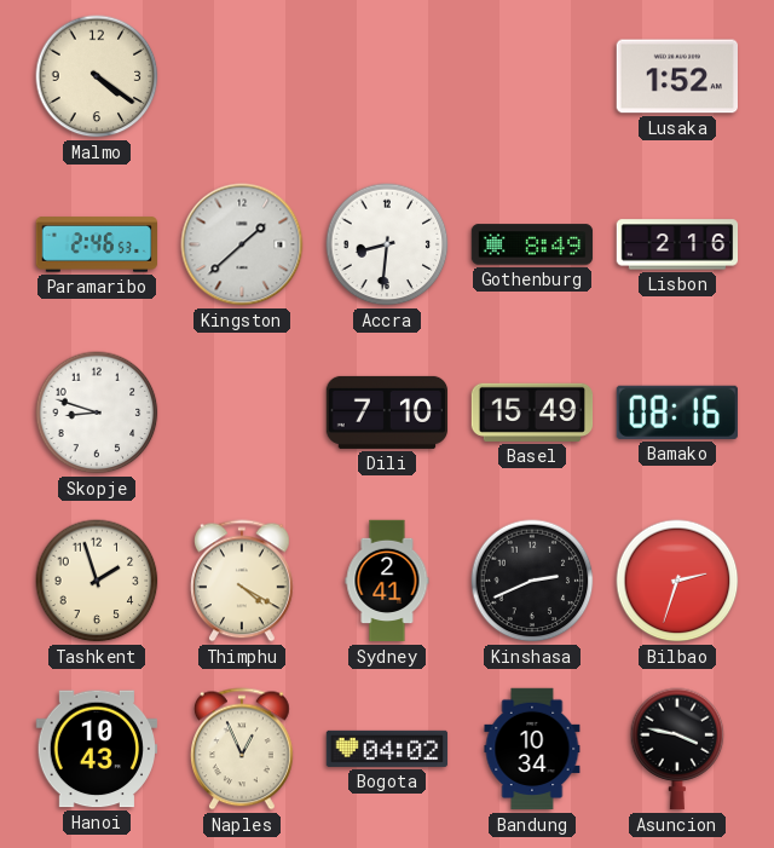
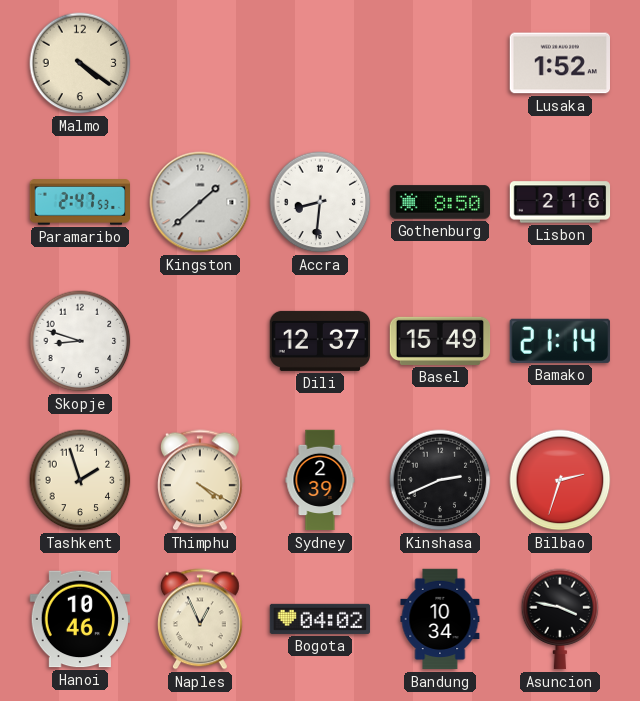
Paramaribo: 2:46 -> 2:47 (80, 202)
Gothenburg: 8:49 -> 8:50 (440, 202)
Dili: 7:10 -> 12:37 (320, 341)
Bamako: 08:16 -> 21:14 (560, 341)
Sydney: 2:41 -> 2:39 (320, 480)
Hanoi: 10:43 -> 10:46 (79, 619)
